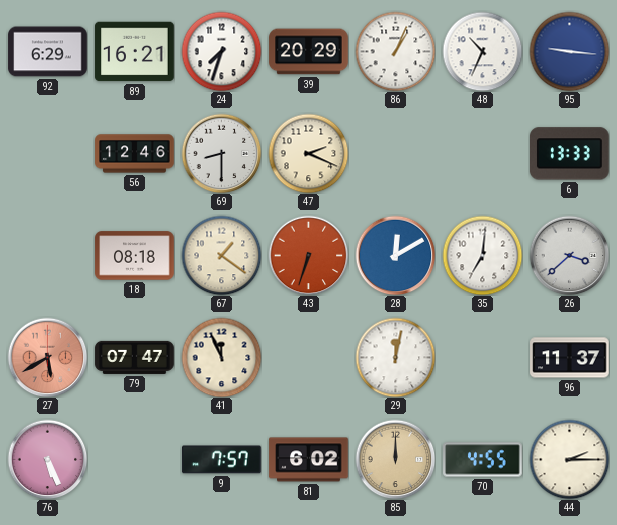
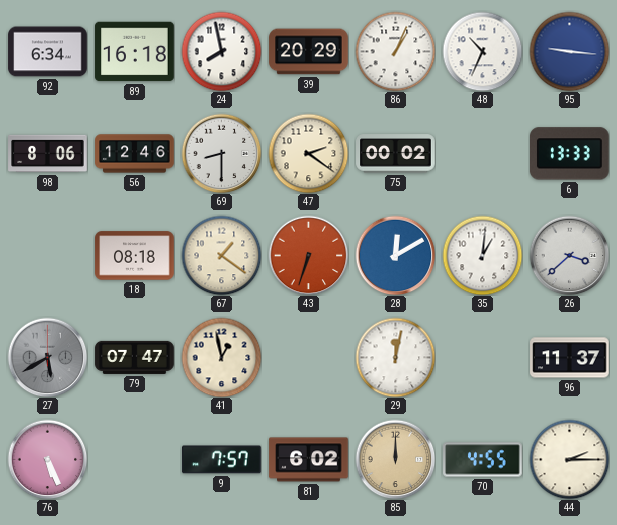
92: 6:29 -> 6:34 (48, 52)
89: 16:21 -> 16:18 (135, 52)
24: 7:33 -> 7:58 (221, 51)
98: none -> 8:06 (48, 154)
47: 2:19 -> 2:21 (308, 153)
75: none -> 00:02 (396, 154)
35: 7:01 -> 1:01 (482, 255)
27 dial: salmon -> grey (47, 357)
41: 11:56 -> 12:58 (221, 357)
